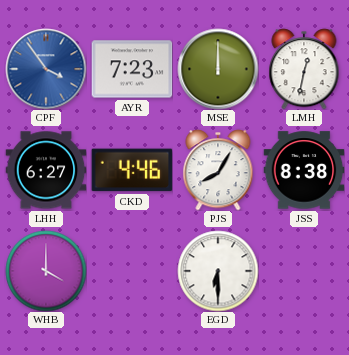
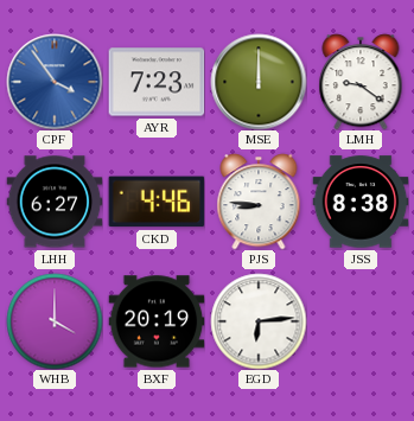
LMH: 12:32 -> 9:21 (361, 82)
PJS: 8:05 -> 8:46 (259, 202)
BXF: none -> 20:19 (157, 321)
EGD: 6:30 -> 6:14 (259, 321)
